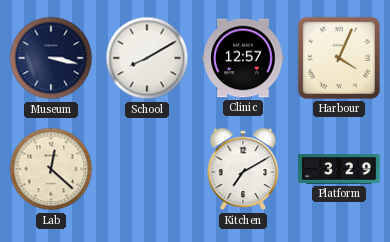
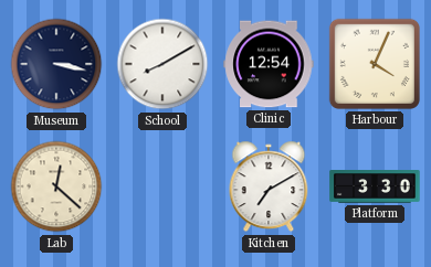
Clinic: 12:57 -> 12:54 (269, 64)
Platform: 3:29 -> 3:30 (375, 188)
